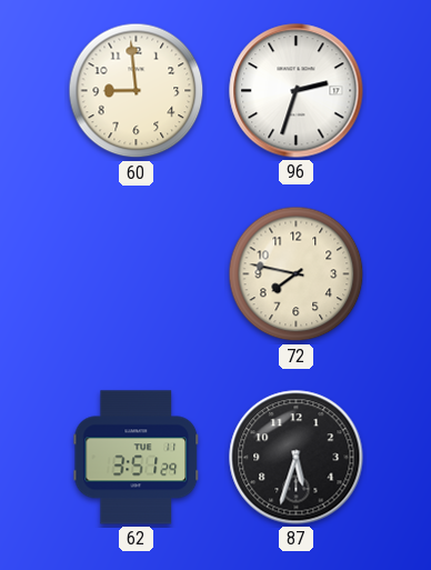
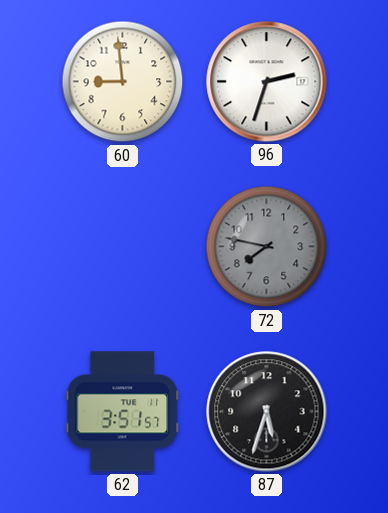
72 dial: cream -> grey (267, 247)
62: 3:51:29 -> 3:51:57 (123, 412)
